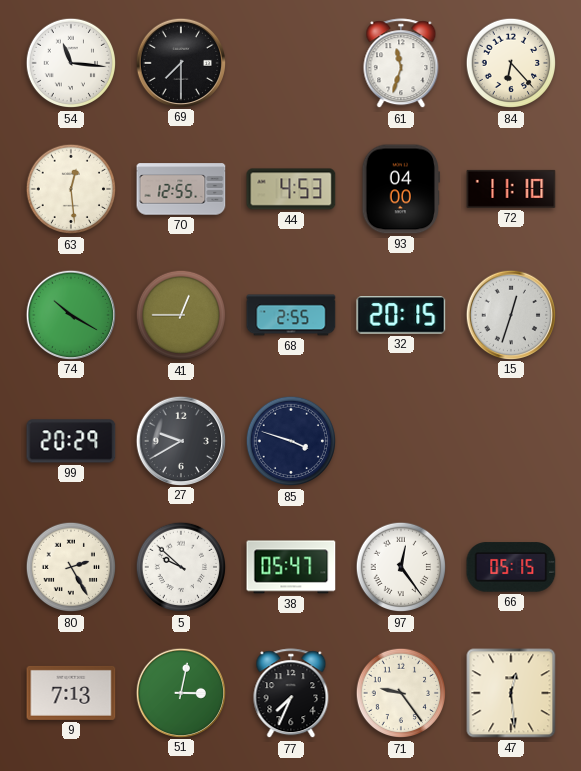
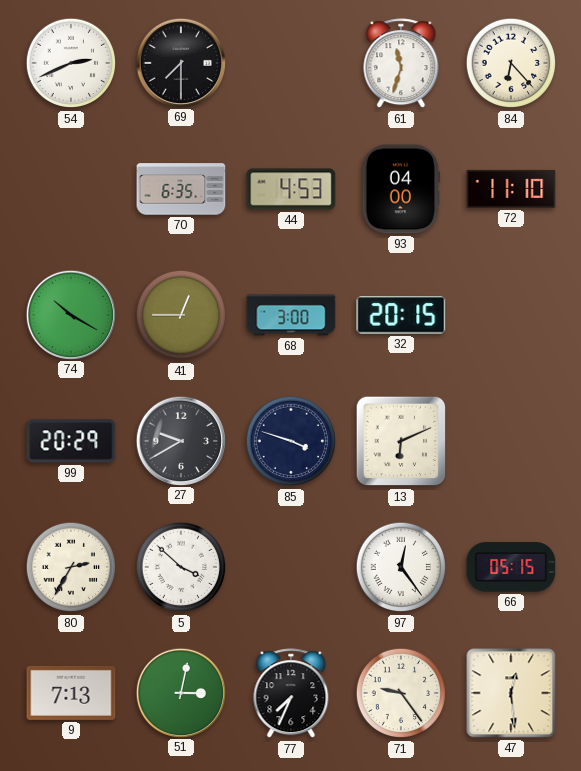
54: 11:16 -> 2:41 (71, 63)
63: 12:29 -> none (71, 189)
70: 12:55 -> 6:35 (181, 189)
68: 2:55 -> 3:00 (291, 315)
15: 12:33 -> none (510, 314)
13: none -> 6:11 (401, 441)
80: 2:25 -> 2:35 (71, 567)
5: 9:52 -> 3:52 (181, 567)
38: 05:47 -> none (291, 567)
